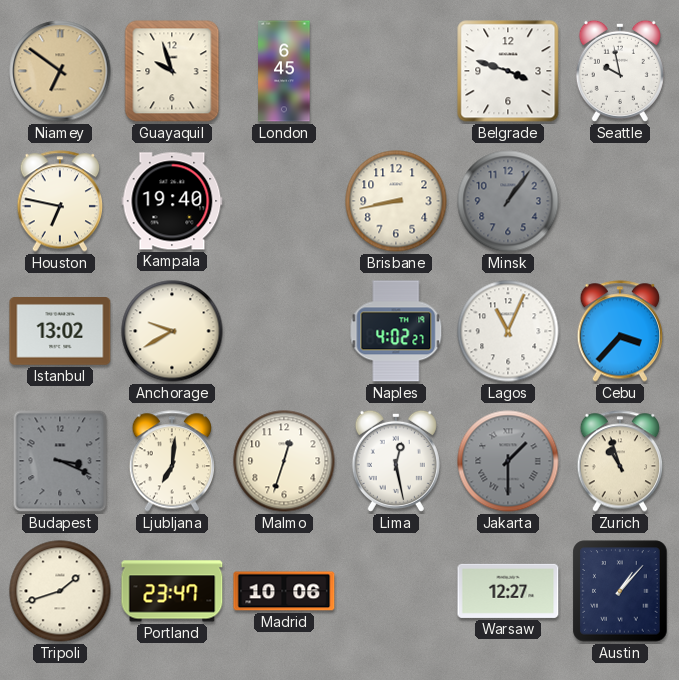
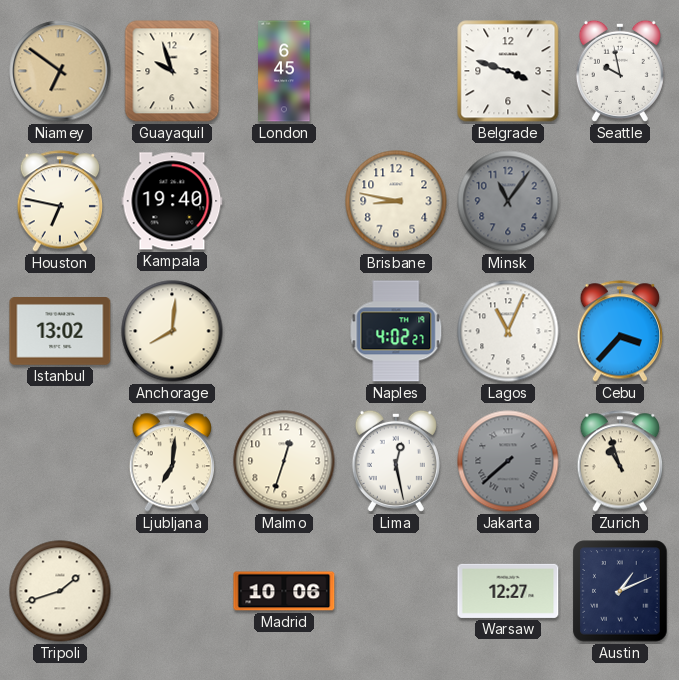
Brisbane: 8:43 -> 8:47 (396, 201)
Minsk: 1:06 -> 11:06 (508, 201)
Anchorage: 9:40 -> 8:01 (172, 331)
Budapest: 3:19 -> none (60, 461)
Jakarta: 1:30 -> 7:38 (508, 461)
Portland: 23:47 -> none (172, 591)
Austin: 1:07 -> 1:11 (620, 591)
